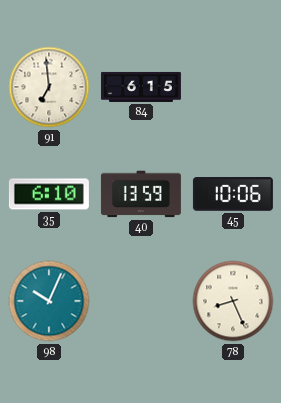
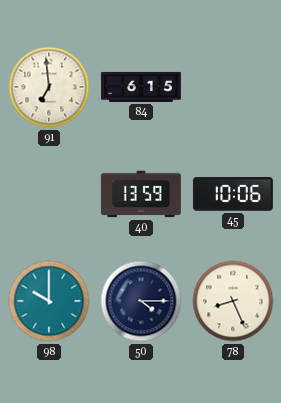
35: 6:10 -> none (49, 194)
98: 10:04 -> 10:00 (49, 301)
50: none -> 4:15 (141, 301)
